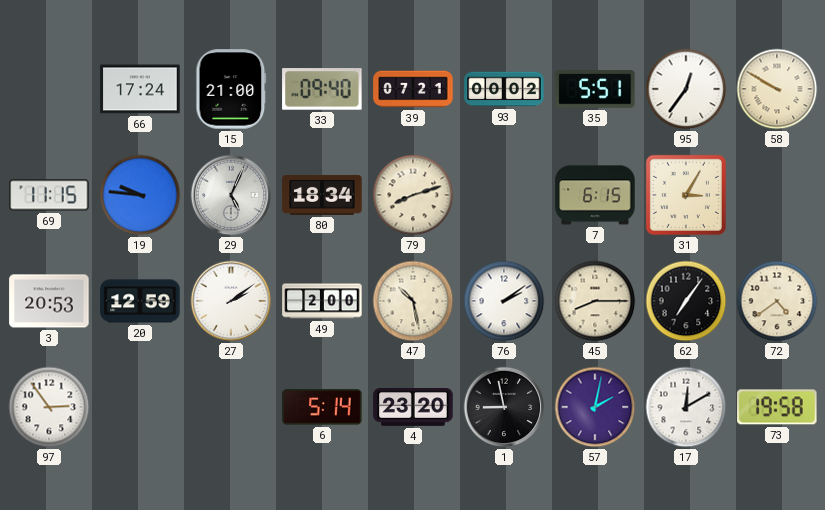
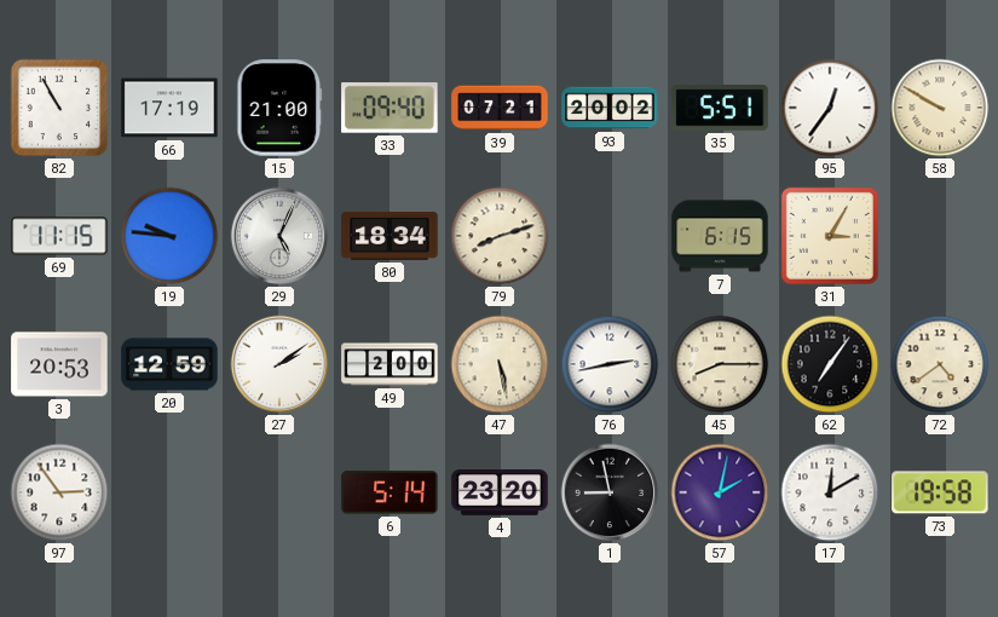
82: none -> 10:55 (59, 108)
66: 17:24 -> 17:19 (169, 108)
93: 00:02 -> 20:02 (610, 108)
47: 10:28 -> 5:28 (500, 364)
76: 2:09 -> 2:43 (610, 364)
